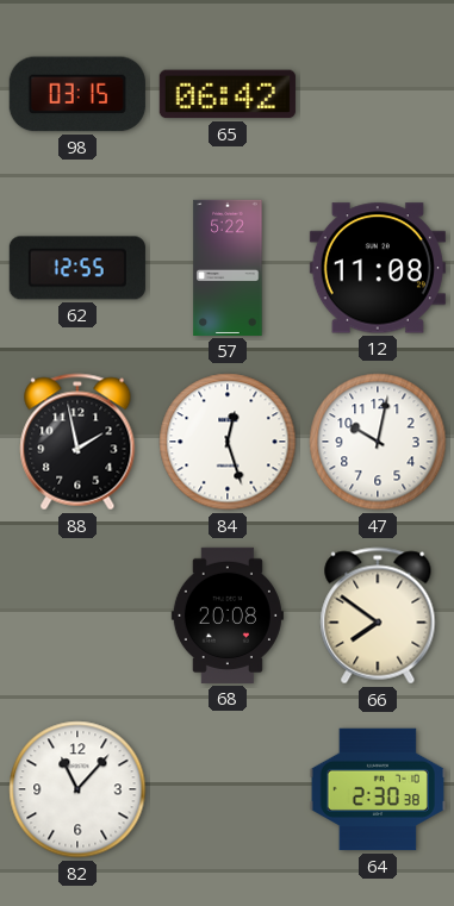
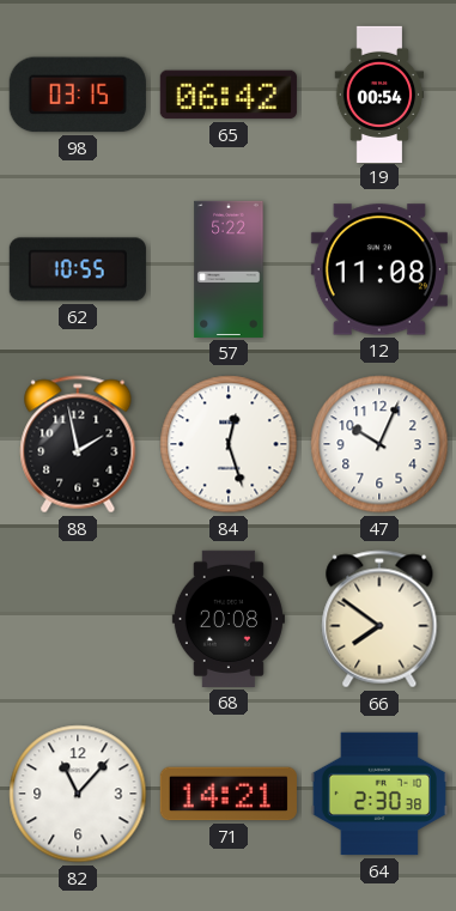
19: none -> 00:54 (379, 93)
62: 12:55 -> 10:55 (78, 269)
47: 10:02 -> 10:04 (379, 444)
71: none -> 14:21 (229, 794)
